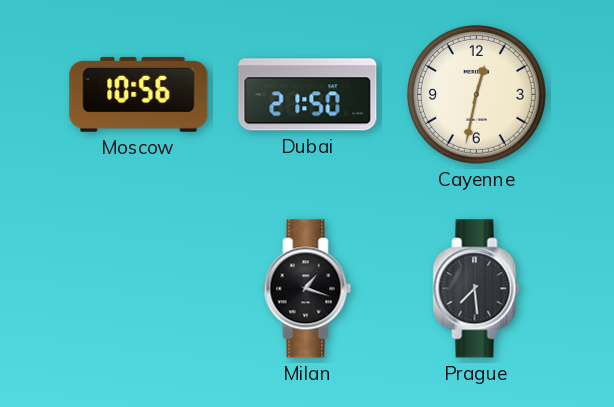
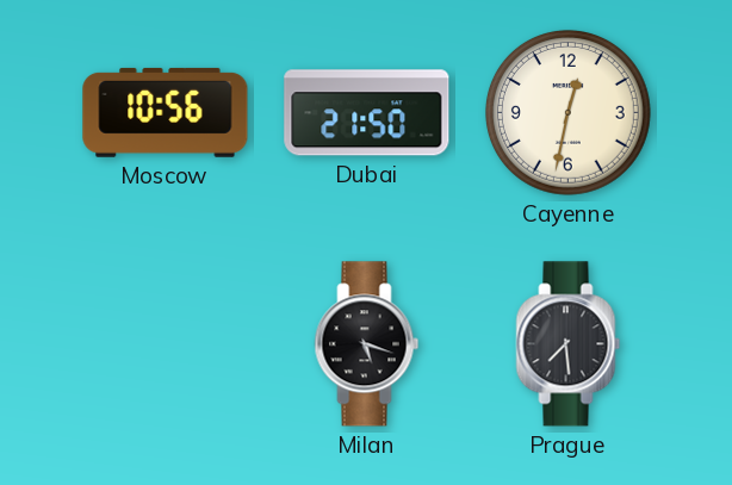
Milan: 1:18 -> 5:18 (367, 344)
